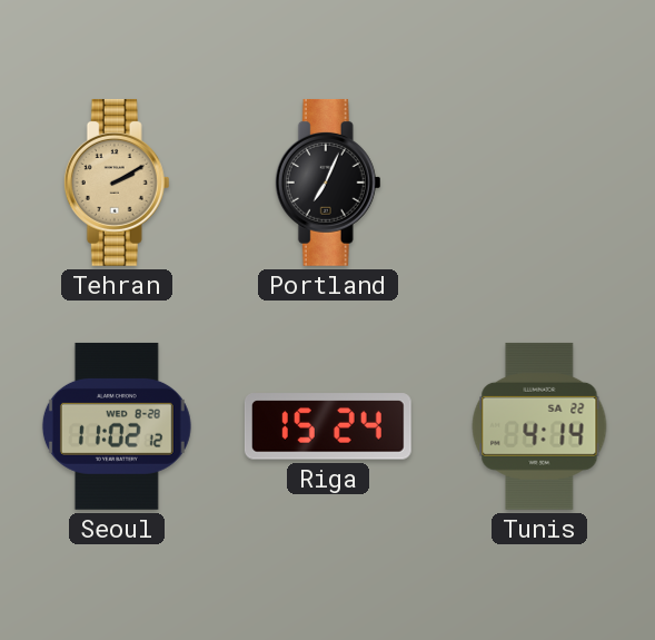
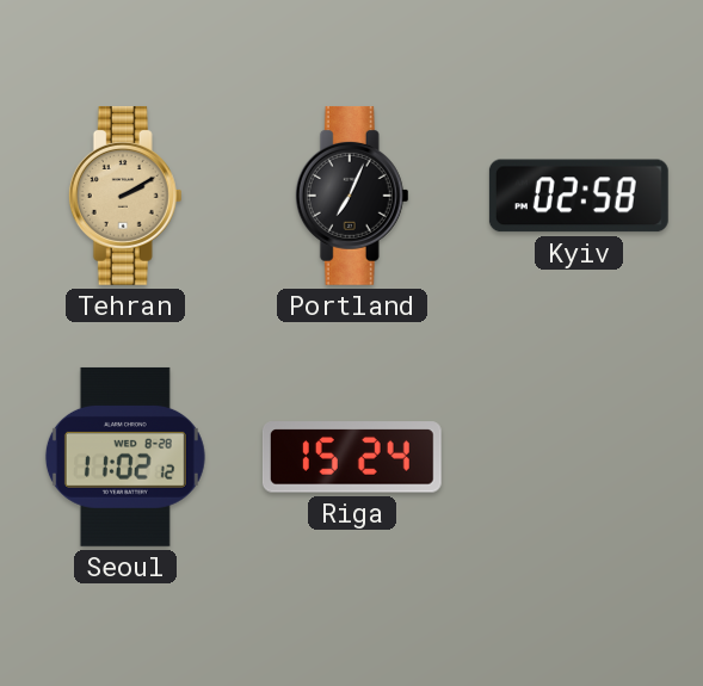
Kyiv: none -> 02:58 (579, 196)
Tunis: 4:14 -> none (539, 426)
